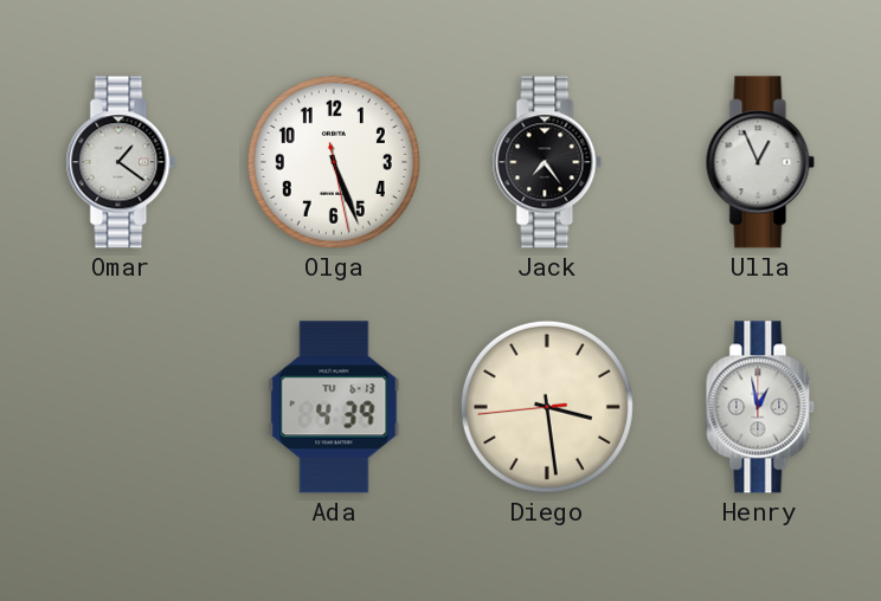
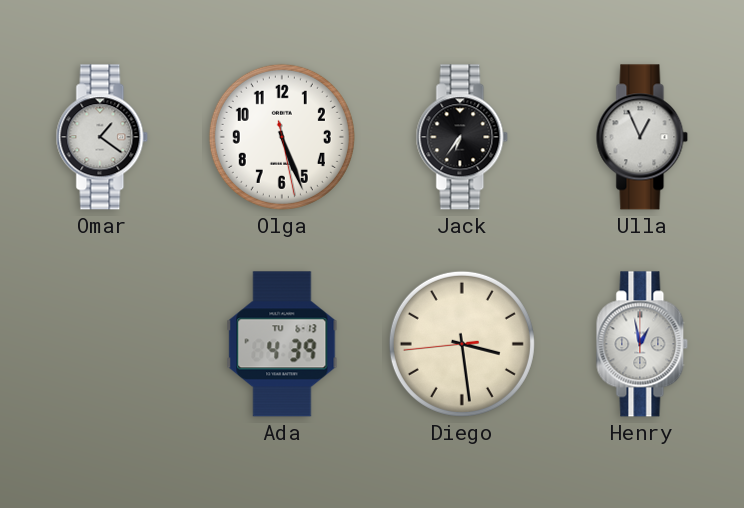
Jack: 7:24 -> 6:36 (462, 137)
